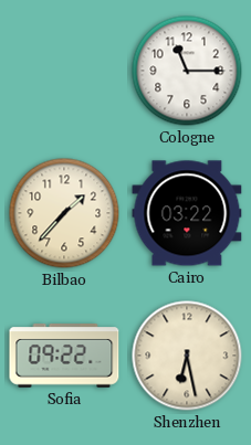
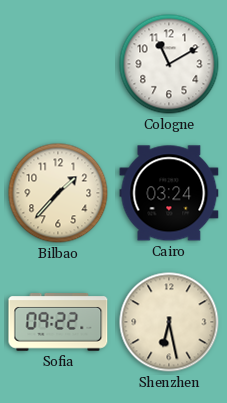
Cologne: 11:15 -> 11:10 (169, 64)
Cairo: 03:22 -> 03:24 (169, 193)
